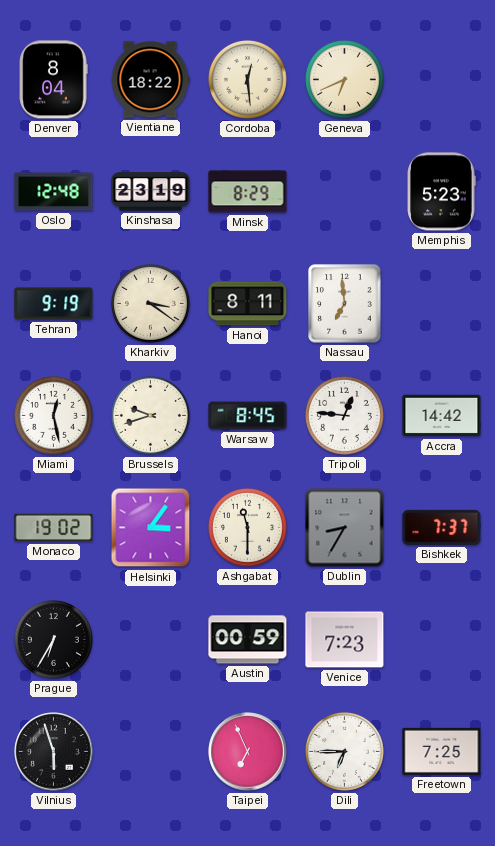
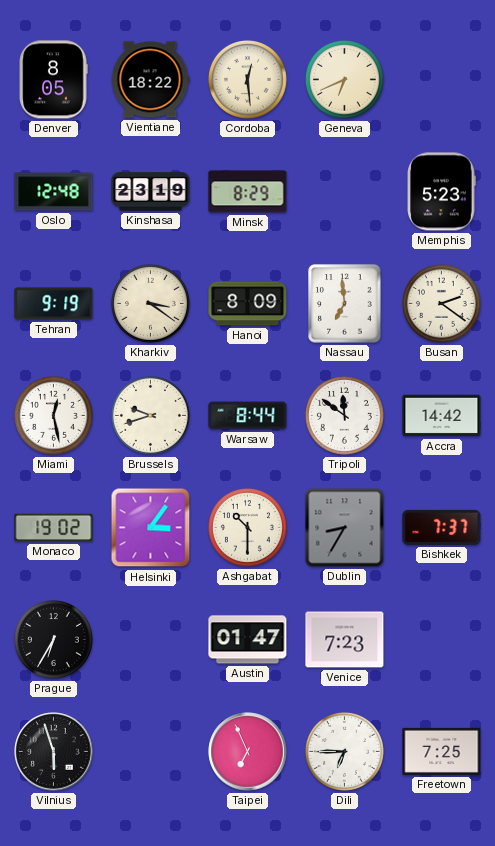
Denver: 8:04 -> 8:05 (53, 80)
Hanoi: 8:11 -> 8:09 (248, 304)
Busan: none -> 2:21 (441, 303)
Warsaw: 8:45 -> 8:44 (248, 416)
Tripoli: 12:46 -> 11:51 (344, 415)
Ashgabat: 11:30 -> 10:30 (247, 527)
Austin: 00:59 -> 01:47 (248, 640)
